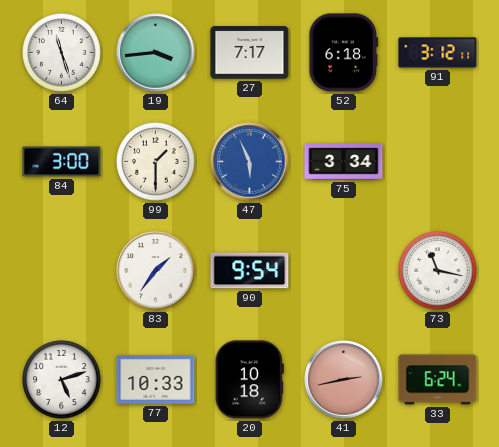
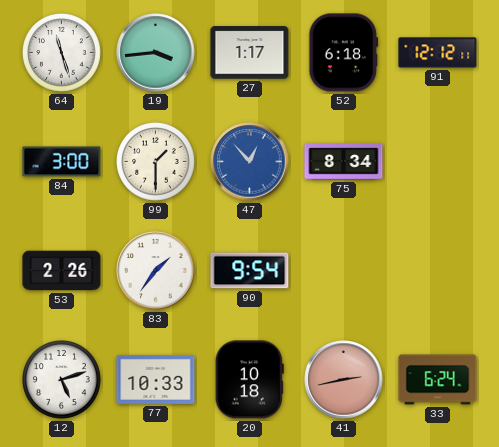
27: 7:17 -> 1:17 (250, 53)
91: 3:12 -> 12:12 (438, 53)
47: 5:56 -> 12:53 (250, 162)
75: 3:34 -> 8:34 (344, 162)
53: none -> 2:26 (62, 271)
73: 11:17 -> none (438, 271)
